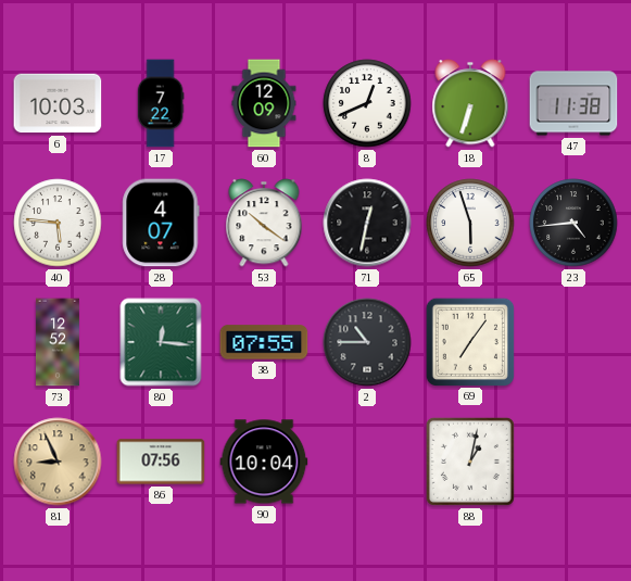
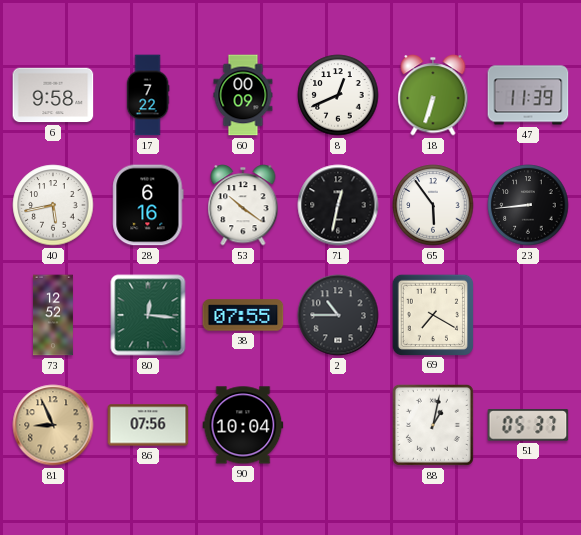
6: 10:03 -> 9:58 (53, 95)
60: 12:09 -> 00:09 (243, 95)
47: 11:38 -> 11:39 (528, 95)
40: 5:46 -> 5:43 (53, 205)
28: 4:07 -> 6:16 (148, 205)
65: 5:57 -> 5:54 (433, 205)
23: 4:44 -> 8:44 (528, 205)
69: 7:06 -> 7:20 (432, 314)
51: none -> 05:37 (528, 425)
